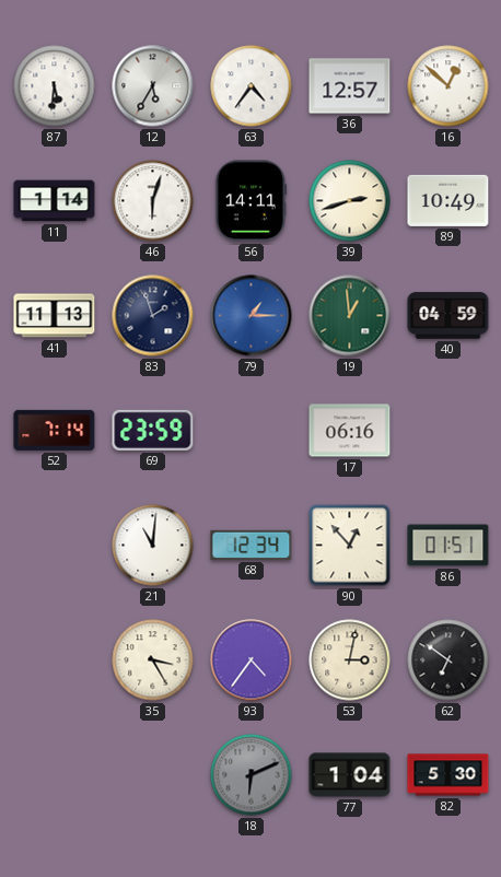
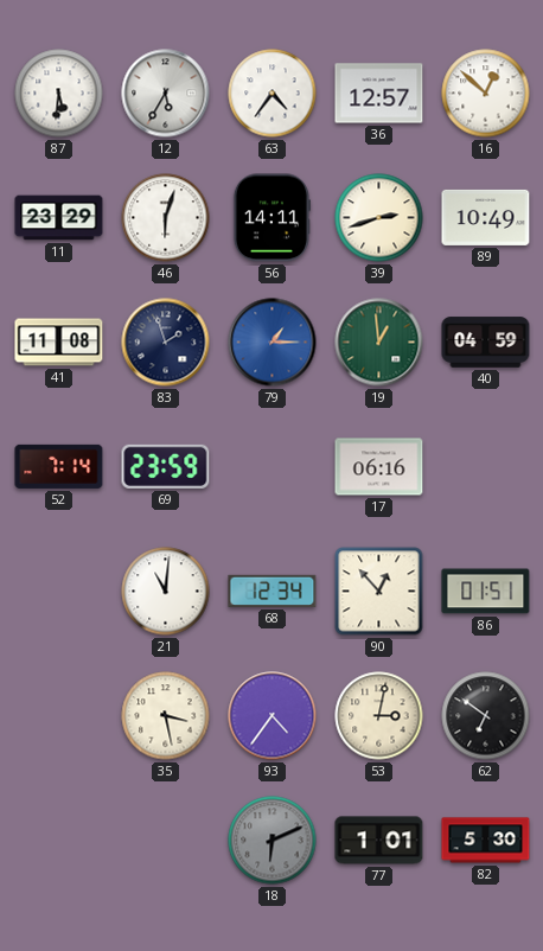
11: 1:14 -> 23:29 (59, 218)
41: 11:13 -> 11:08 (59, 343)
35: 3:25 -> 3:28 (166, 716)
77: 1:04 -> 1:01 (379, 841)
